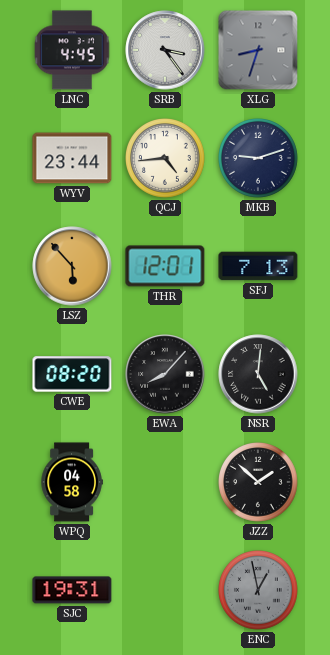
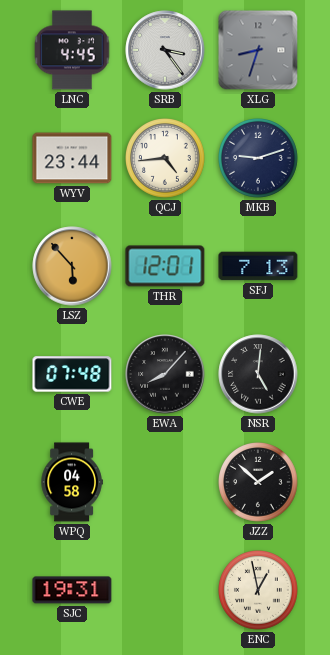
CWE: 08:20 -> 07:48 (72, 374)
ENC dial: grey -> cream (259, 591)
